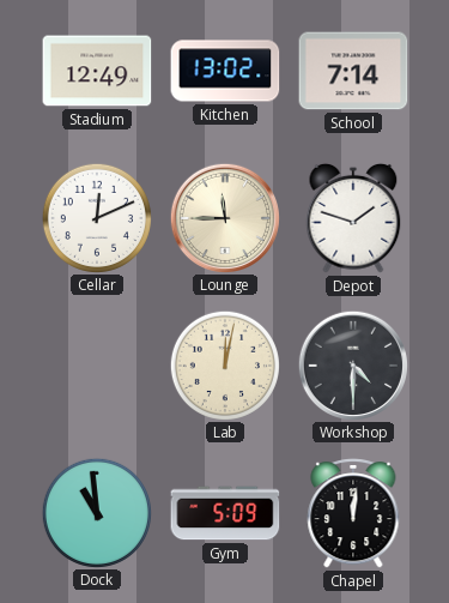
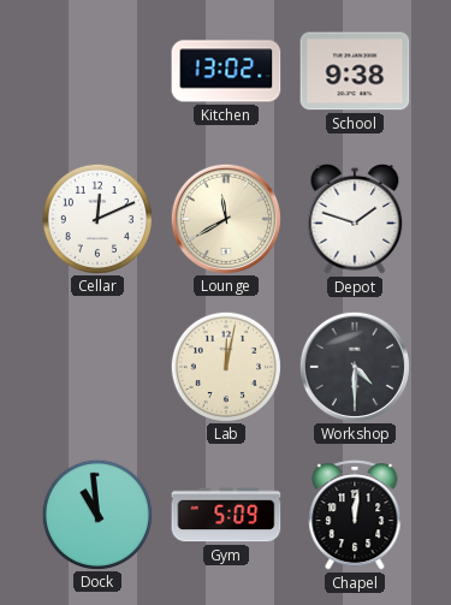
Stadium: 12:49 -> none (97, 71)
School: 7:14 -> 9:38 (355, 71)
Lounge: 11:45 -> 11:40 (225, 218)
